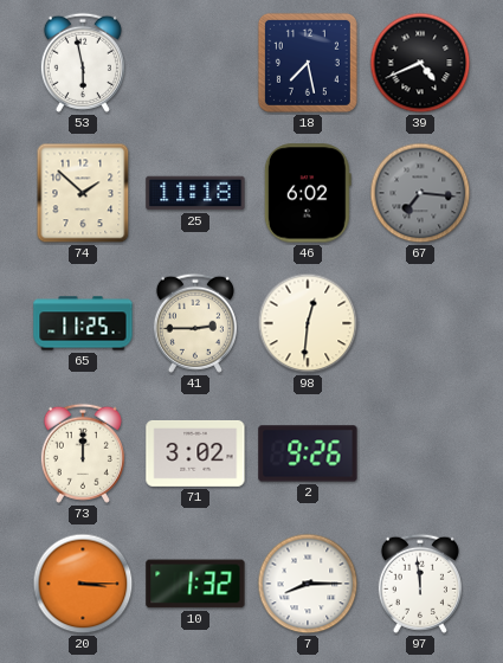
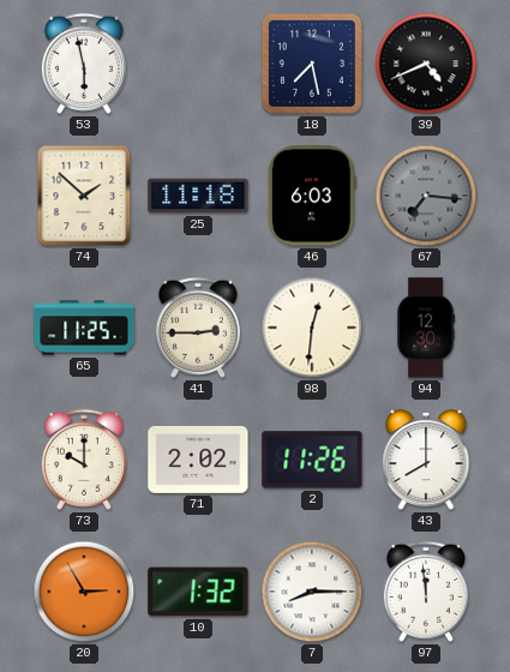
46: 6:02 -> 6:03 (312, 196)
94: none -> 12:30 (427, 328)
73: 12:00 -> 10:00 (84, 460)
71: 3:02 -> 2:02 (198, 460)
2: 9:26 -> 11:26 (312, 460)
43: none -> 8:00 (426, 461)
20: 3:15 -> 2:55 (84, 592)
